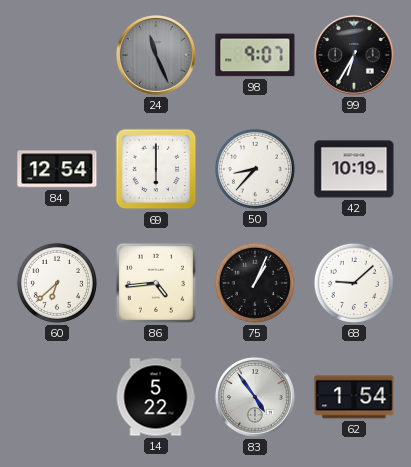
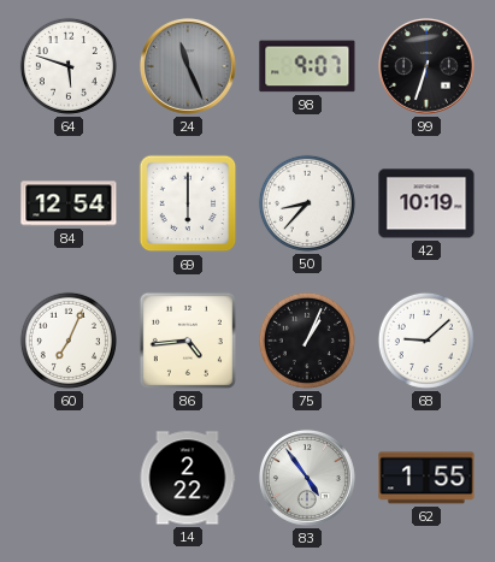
64: none -> 5:48 (69, 66)
99: 6:35 -> 6:33 (426, 66)
60: 6:38 -> 7:04 (69, 341)
14: 5:22 -> 2:22 (188, 478)
62: 1:54 -> 1:55 (426, 478)
